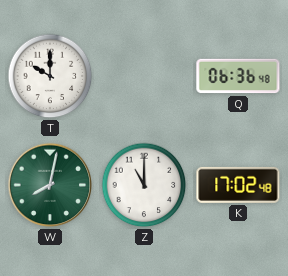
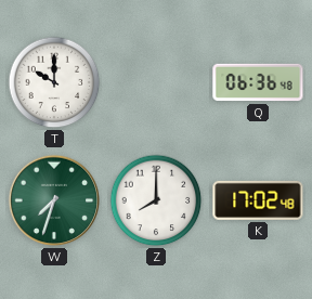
W: 8:02 -> 7:33 (54, 200)
Z: 11:00 -> 8:00 (156, 200)
